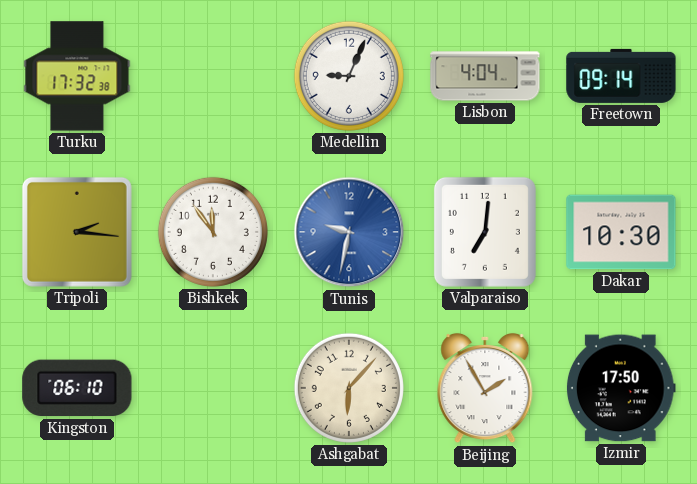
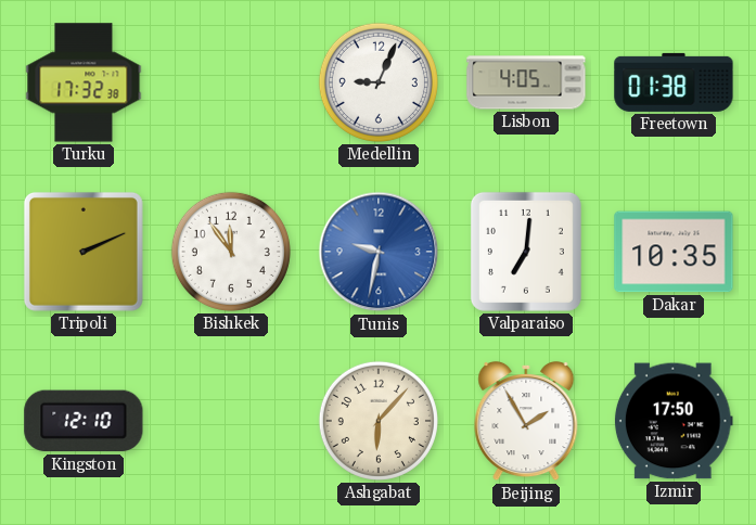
Lisbon: 4:04 -> 4:05 (526, 82)
Freetown: 09:14 -> 01:38 (674, 82)
Tripoli: 2:16 -> 2:11 (84, 252)
Dakar: 10:30 -> 10:35 (674, 252)
Kingston: 06:10 -> 12:10 (84, 421)
